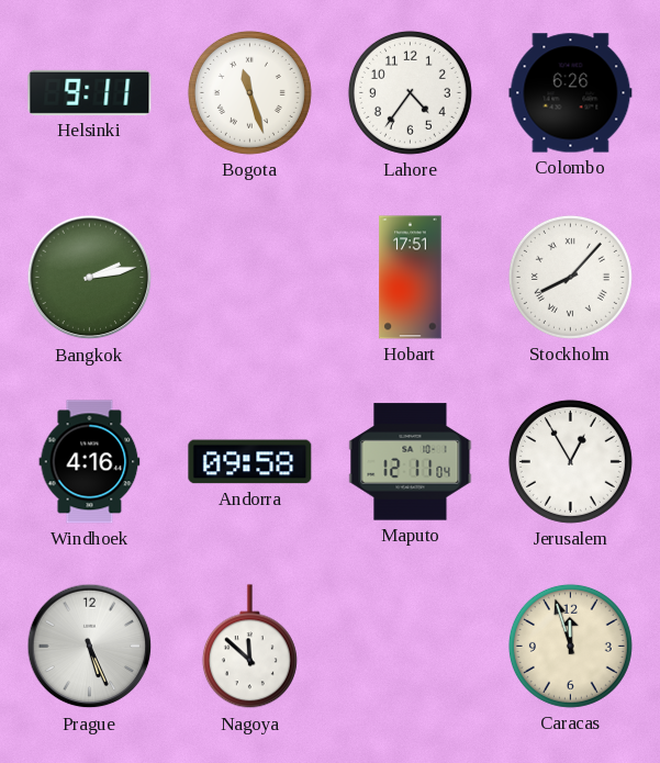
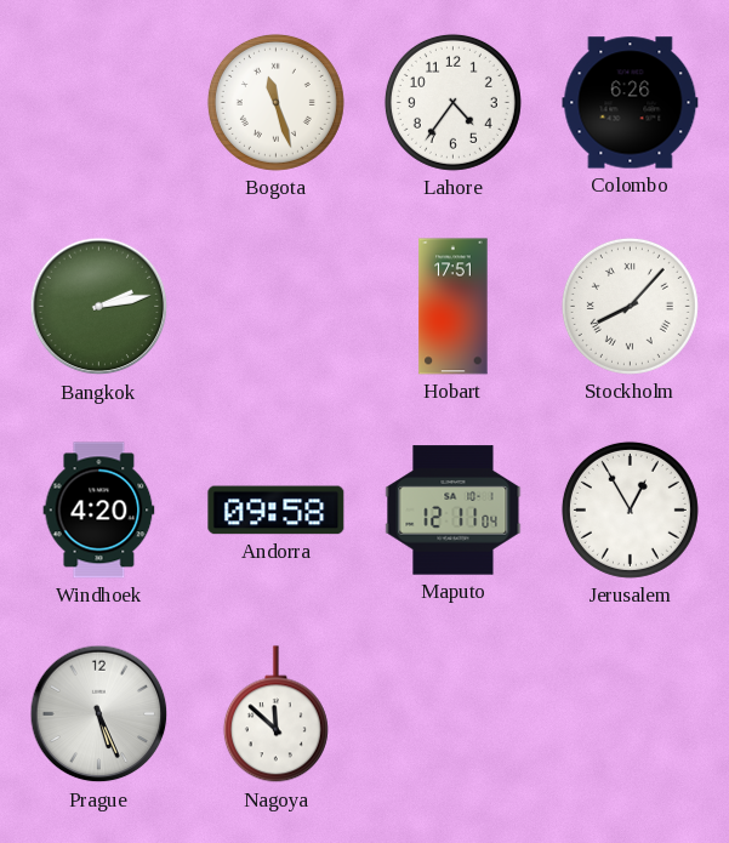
Helsinki: 9:11 -> none (90, 92)
Windhoek: 4:16 -> 4:20 (99, 511)
Caracas: 11:57 -> none (570, 646)
